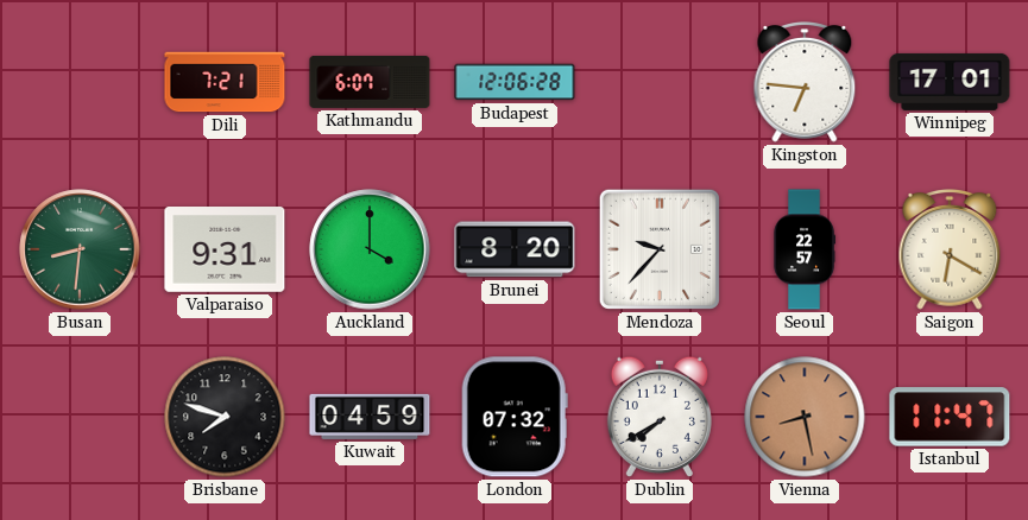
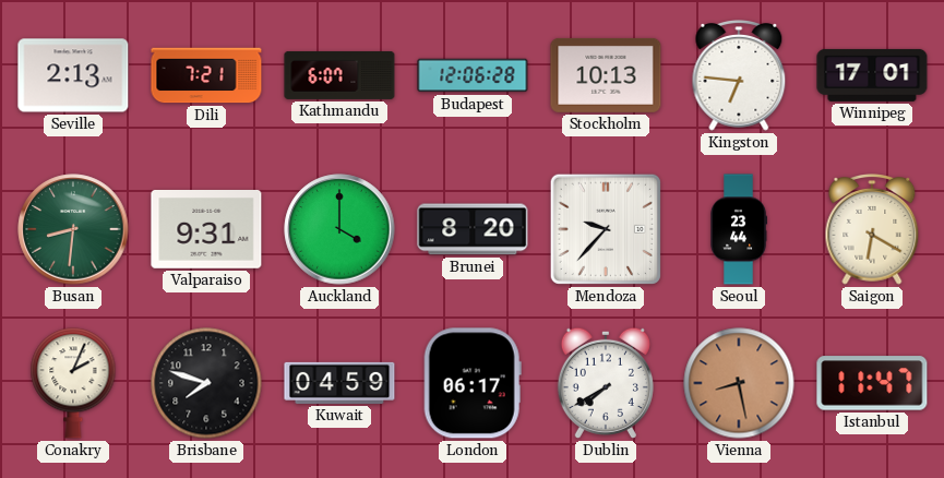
Seville: none -> 2:13 (73, 75)
Stockholm: none -> 10:13 (606, 75)
Seoul: 22:57 -> 23:44 (738, 229)
Conakry: none -> 2:04 (73, 383)
London: 07:32 -> 06:17 (473, 383)
